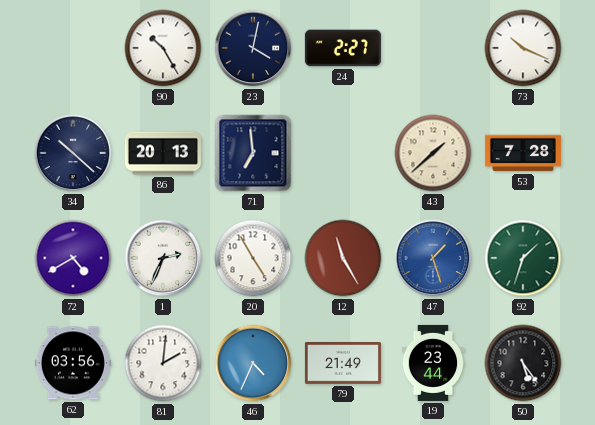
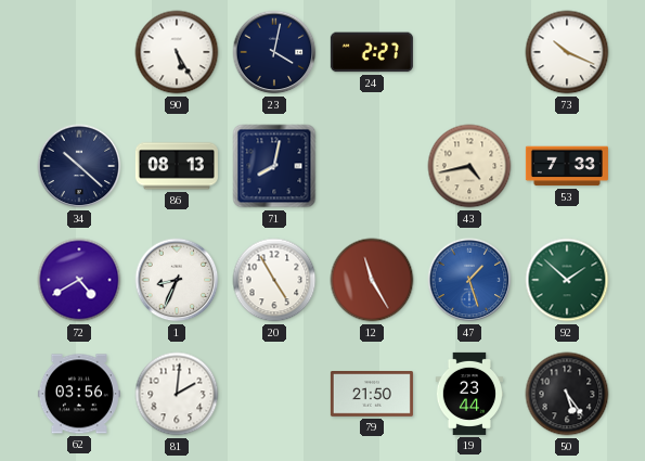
90: 10:25 -> 5:25 (177, 52)
86: 20:13 -> 08:13 (177, 166)
71: 6:59 -> 8:02 (274, 166)
43: 1:38 -> 4:43 (469, 166)
53: 7:28 -> 7:33 (567, 166)
1: 2:34 -> 8:34 (177, 280)
92: 1:33 -> 1:52 (567, 280)
46: 4:34 -> none (253, 363)
79: 21:49 -> 21:50 (372, 395)
